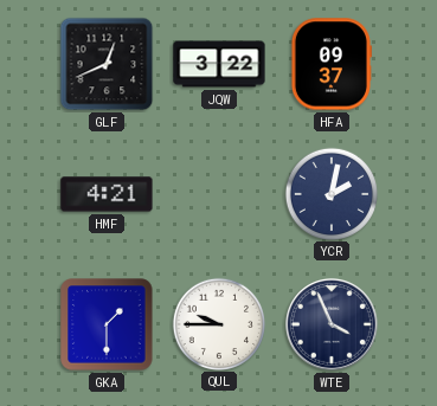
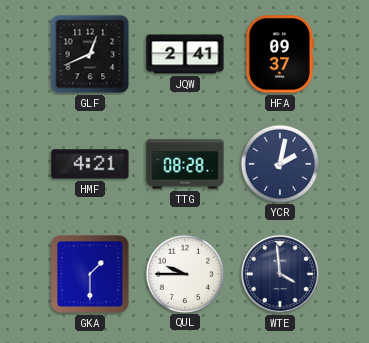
JQW: 3:22 -> 2:41 (185, 54)
TTG: none -> 08:28 (185, 164)
WTE: 3:56 -> 3:59 (280, 274)
